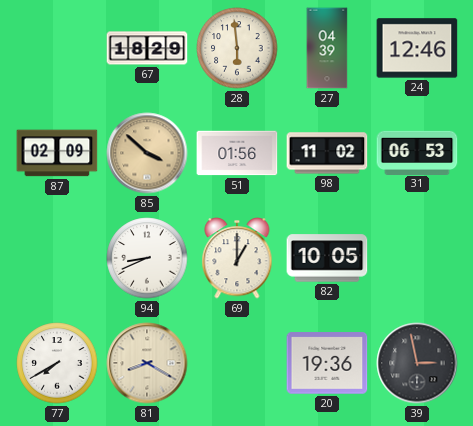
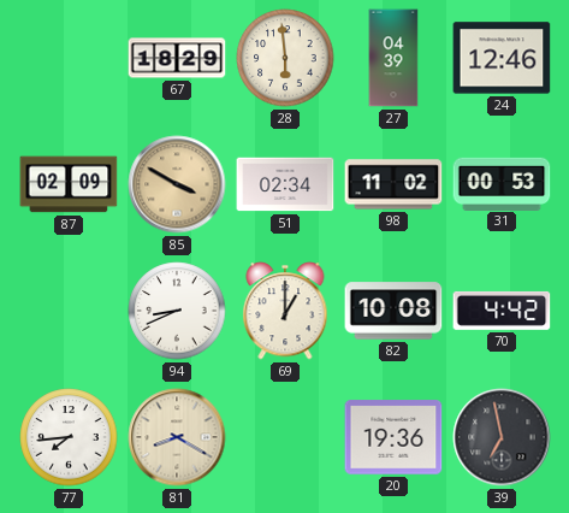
85: 3:52 -> 3:50 (177, 184)
51: 01:56 -> 02:34 (285, 184)
31: 06:53 -> 00:53 (502, 183)
82: 10:05 -> 10:08 (393, 311)
70: none -> 4:42 (502, 311)
77: 7:40 -> 7:44 (69, 437)
39: 2:58 -> 6:58 (502, 437)
